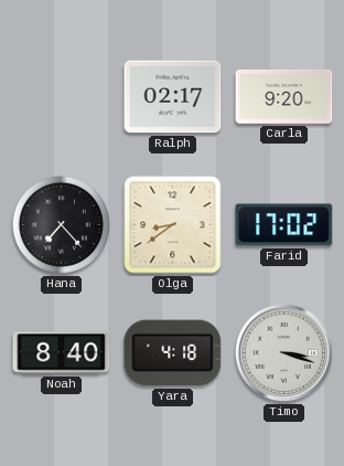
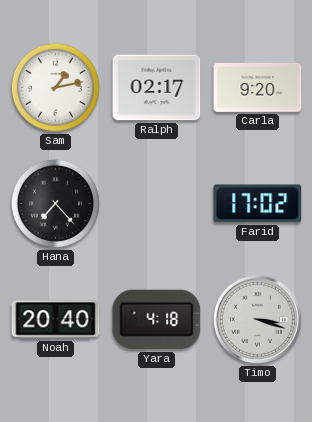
Sam: none -> 1:13 (55, 87)
Olga: 8:39 -> none (173, 225)
Noah: 8:40 -> 20:40 (56, 320)
